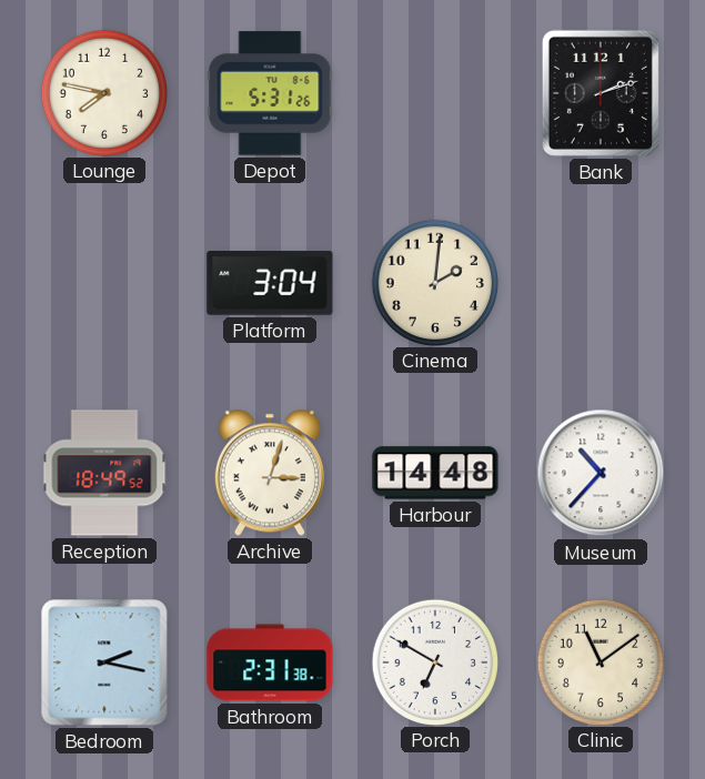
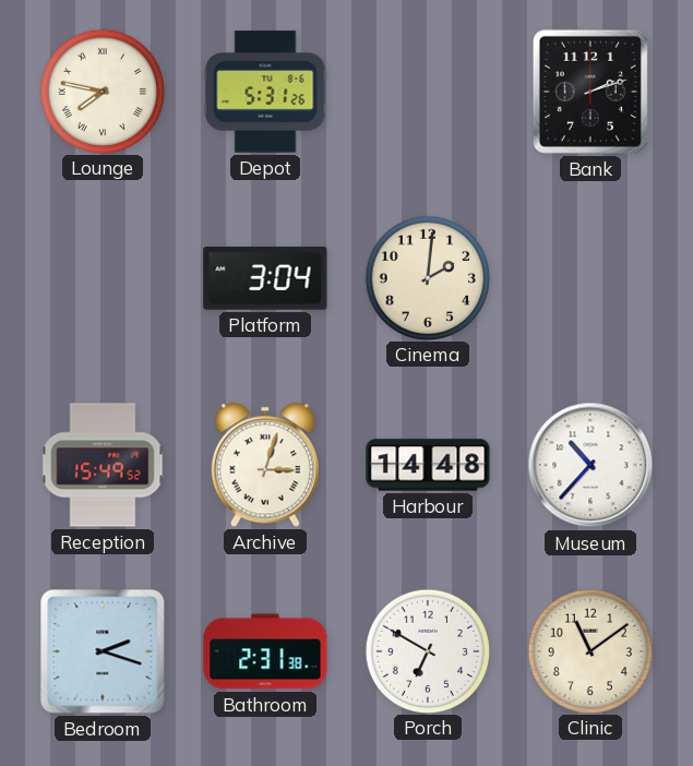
Lounge numerals: Arabic -> Roman (101, 91)
Reception: 18:49 -> 15:49 (103, 465)
Bedroom: 2:17 -> 2:18 (103, 651)
